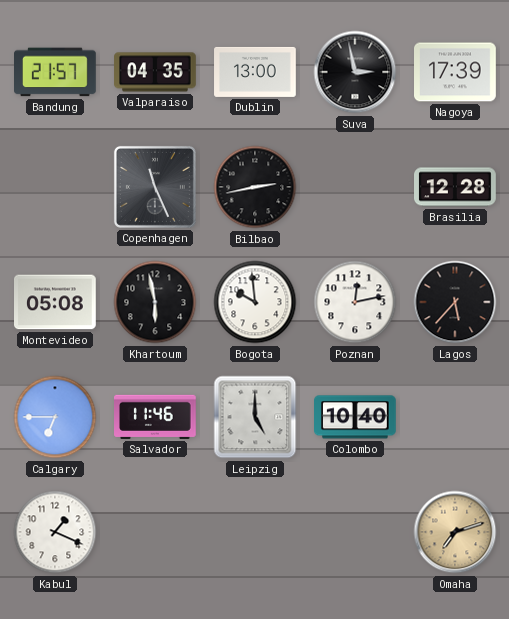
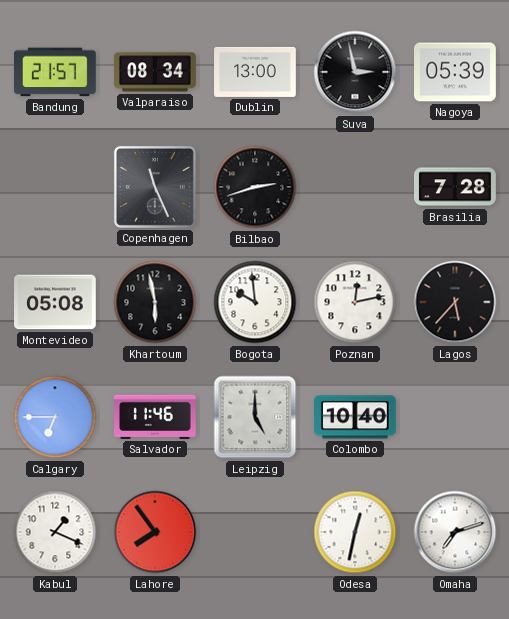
Valparaiso: 04:35 -> 08:34 (155, 72)
Nagoya: 17:39 -> 05:39 (456, 72)
Bilbao: 2:43 -> 2:42 (255, 187)
Brasilia: 12:28 -> 7:28 (456, 187)
Lahore: none -> 7:54 (155, 532)
Odesa: none -> 12:32 (355, 532)
Omaha dial: champagne -> white (455, 532)
